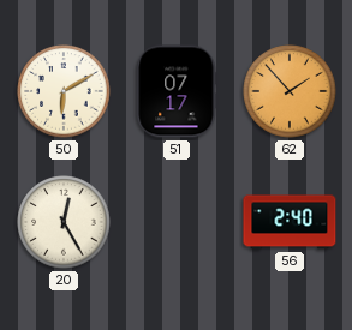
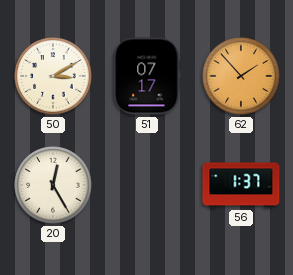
50: 6:10 -> 3:10 (53, 76)
56: 2:40 -> 1:37 (241, 185)
